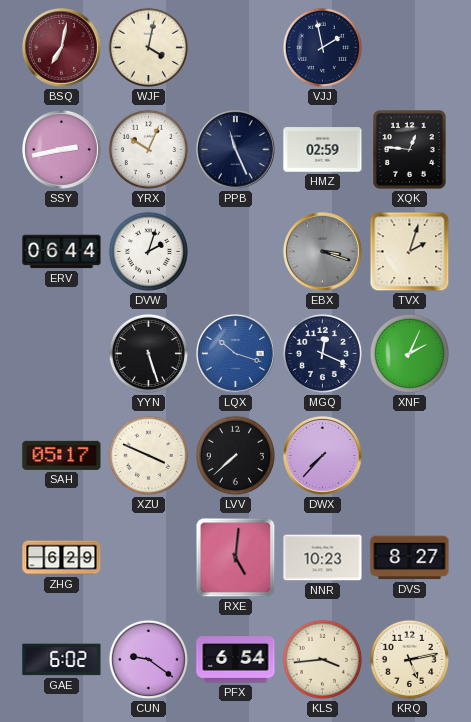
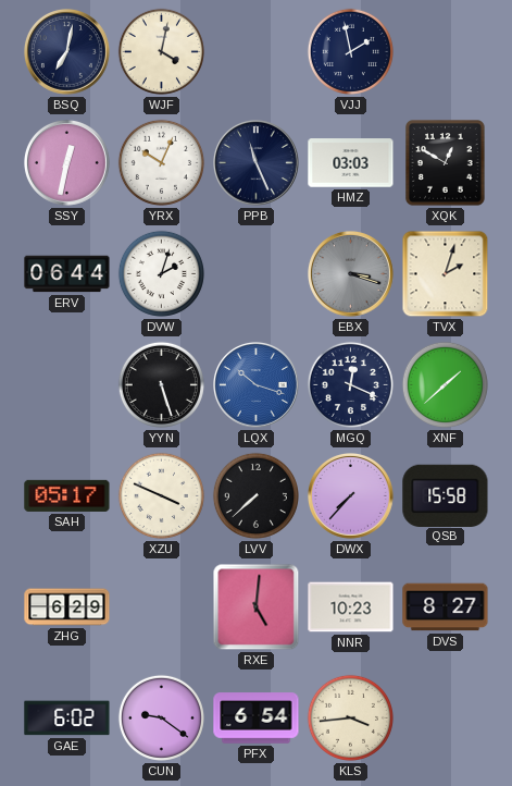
BSQ dial: burgundy -> navy (67, 52)
SSY: 2:43 -> 12:32 (67, 163)
HMZ: 02:59 -> 03:03 (351, 163)
XQK: 12:46 -> 12:50 (446, 163)
XNF: 2:04 -> 1:38 (445, 384)
QSB: none -> 15:58 (446, 495)
KRQ: 5:13 -> none (409, 659)
